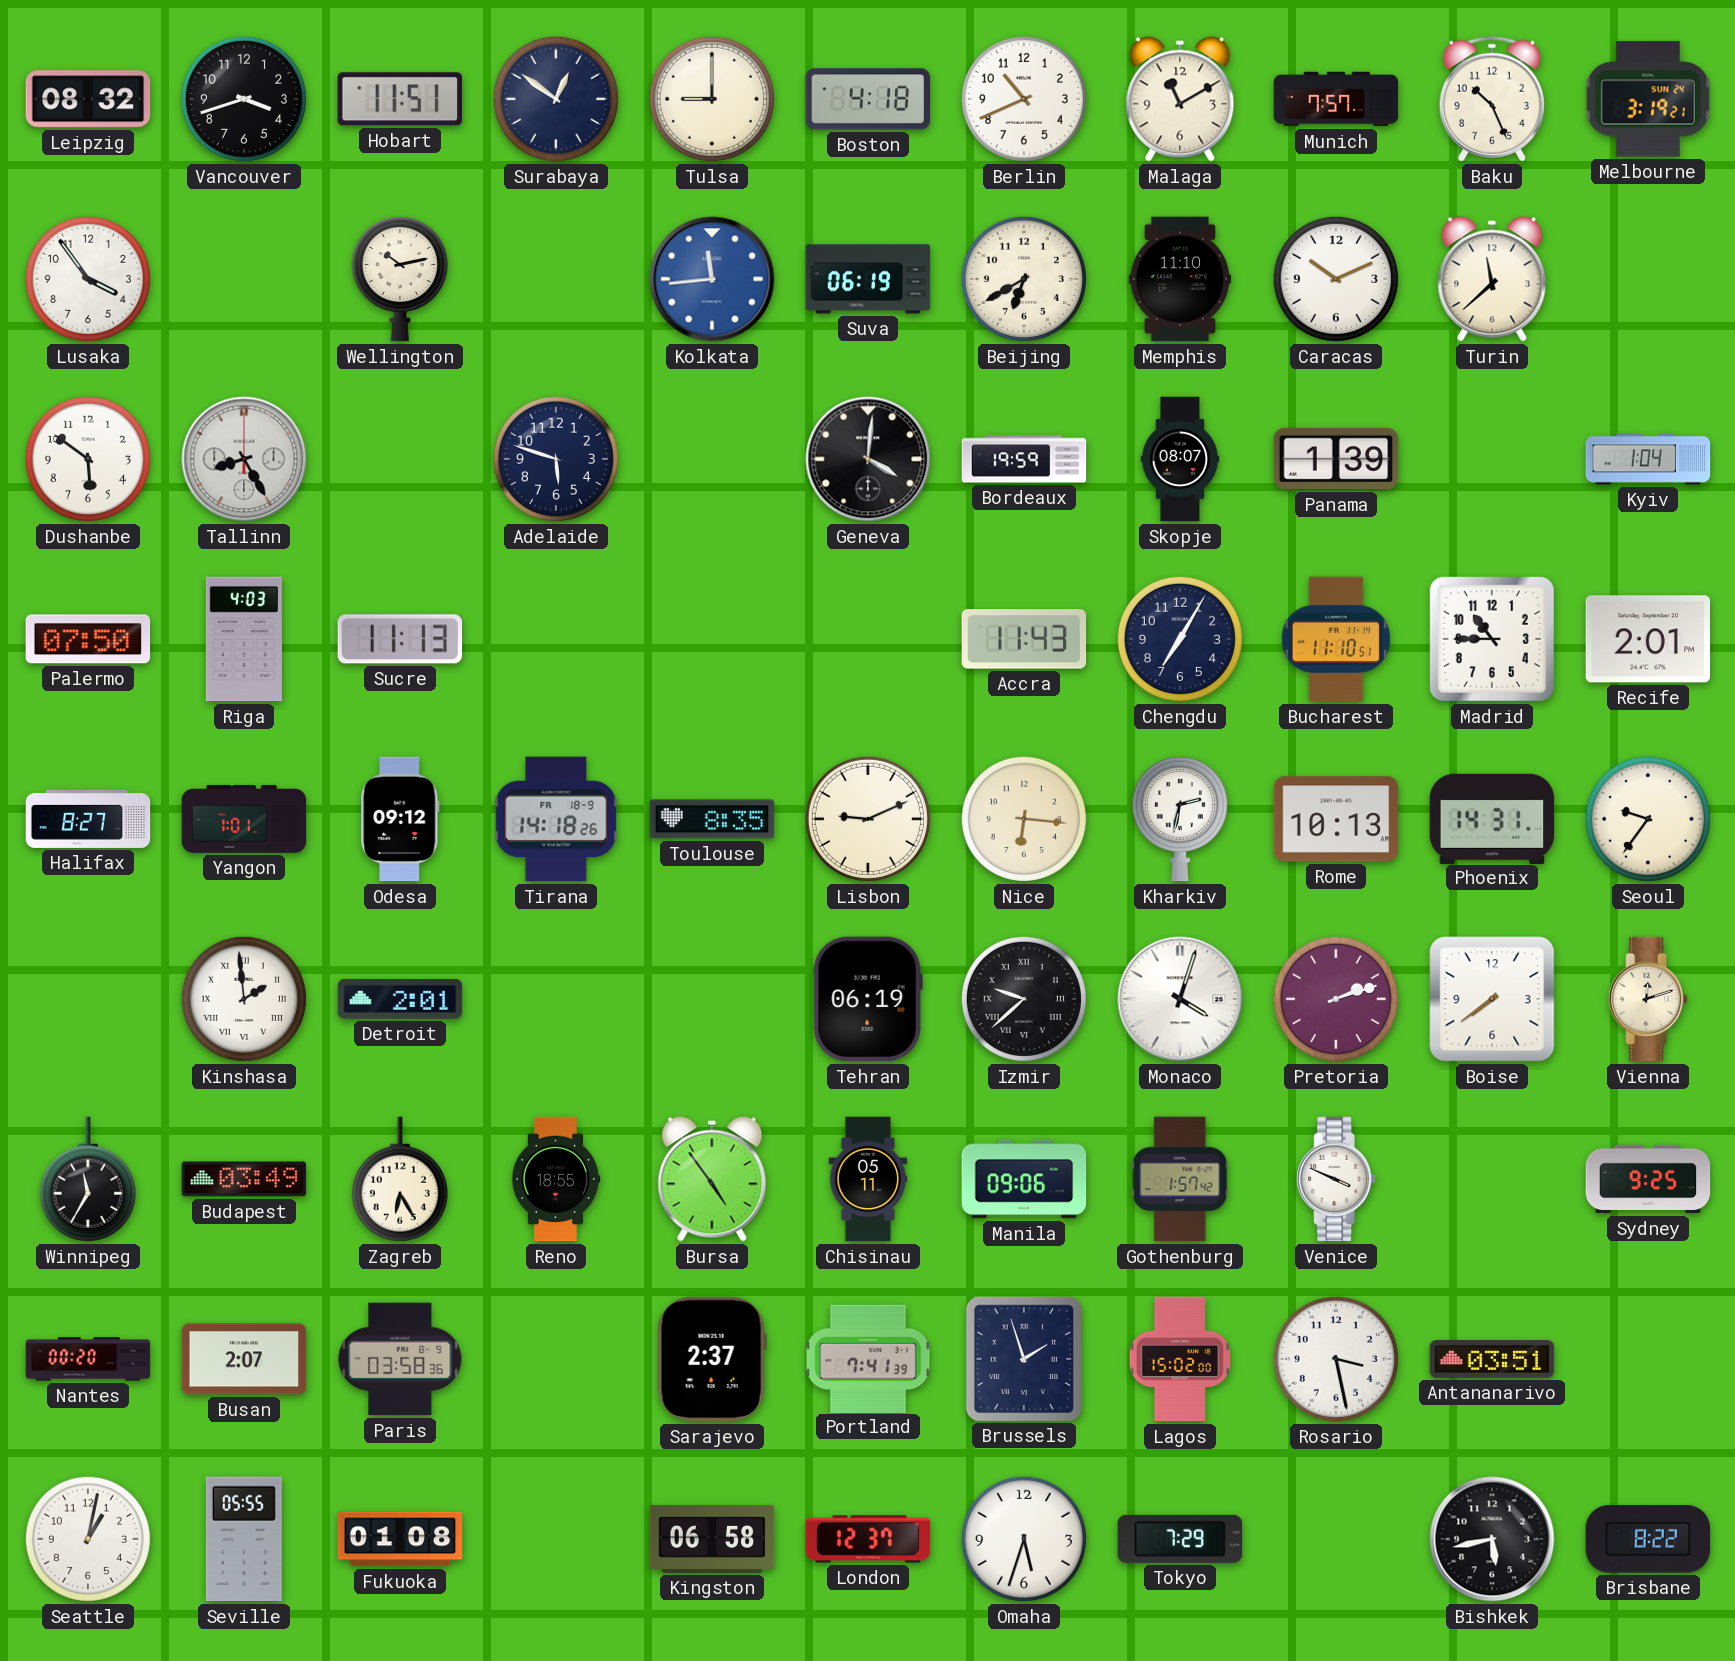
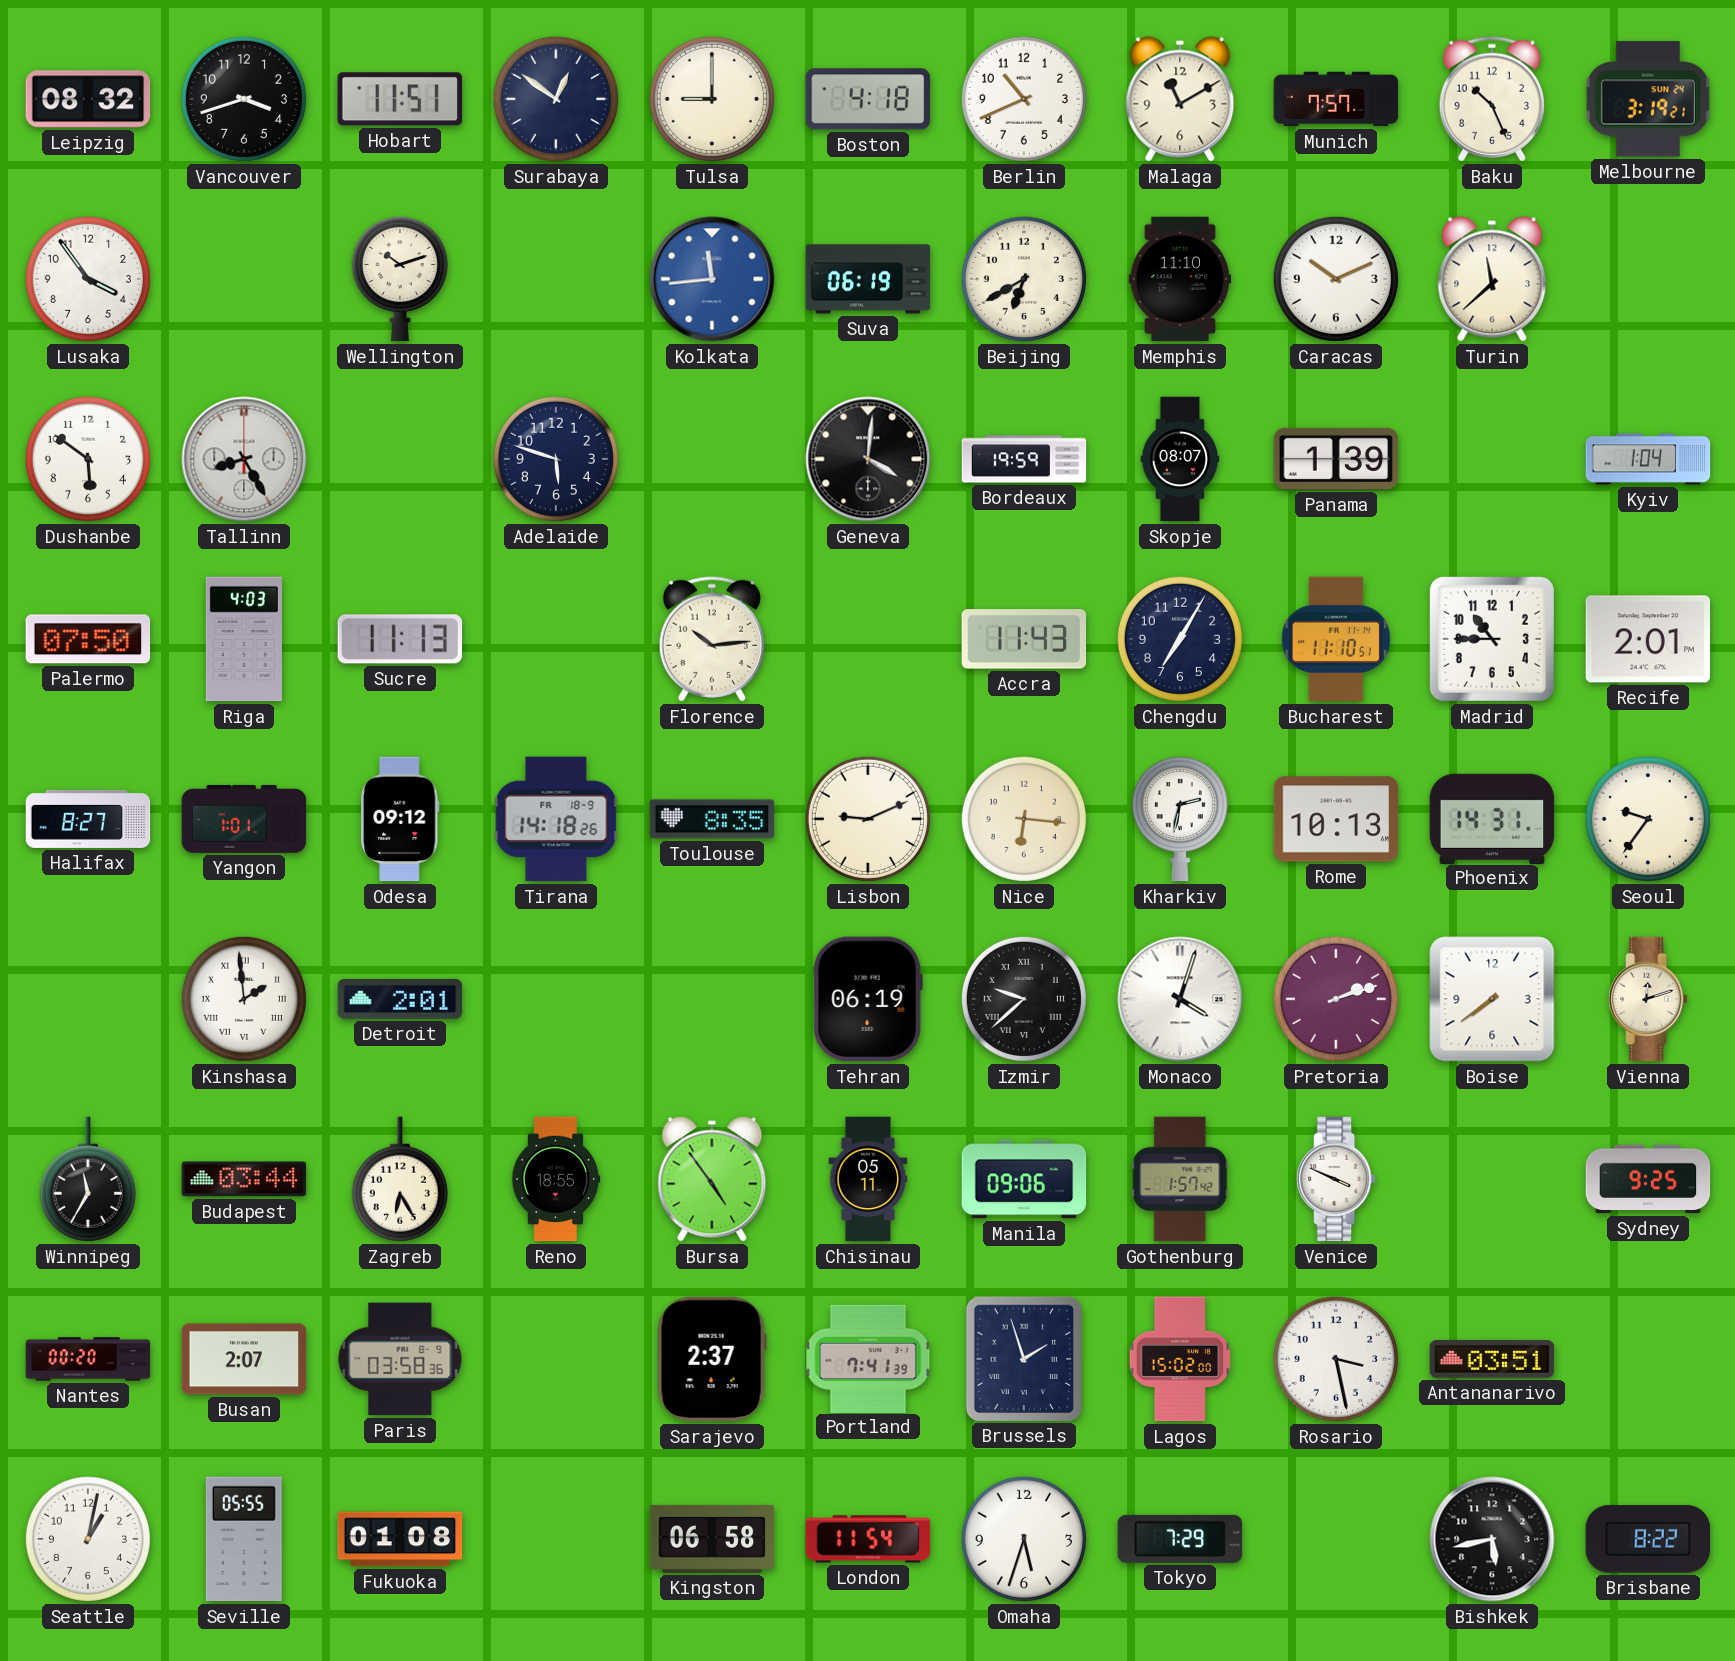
Wellington: 10:13 -> 10:12 (400, 279)
Florence: none -> 10:14 (711, 639)
Budapest: 03:49 -> 03:44 (244, 1179)
London: 12:37 -> 11:54 (868, 1539)
